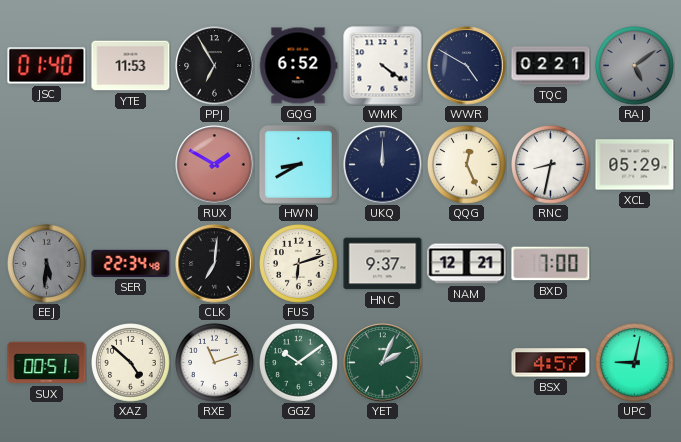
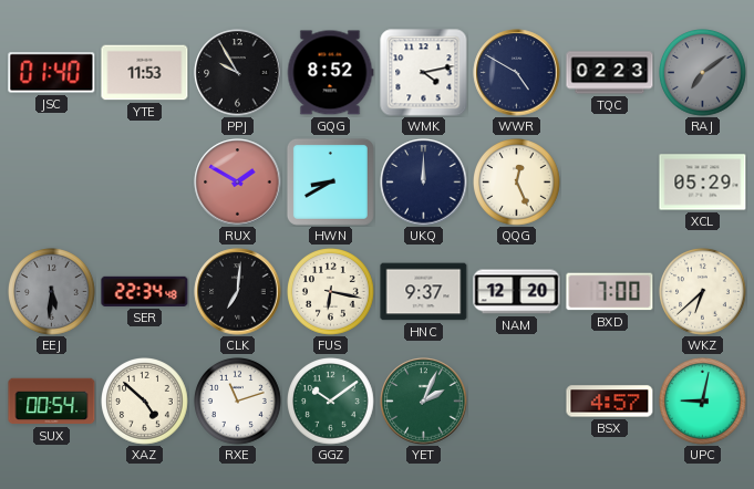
PPJ: 6:55 -> 9:55 (238, 73)
GQG: 6:52 -> 8:52 (330, 73)
WMK: 4:21 -> 4:13 (424, 73)
TQC: 02:21 -> 02:23 (610, 73)
RAJ: 5:09 -> 7:09 (703, 73)
RNC: 8:32 -> none (551, 165)
FUS: 6:12 -> 6:17 (331, 292)
NAM: 12:21 -> 12:20 (517, 292)
WKZ: none -> 6:38 (703, 292)
SUX: 00:51 -> 00:54 (52, 402)
